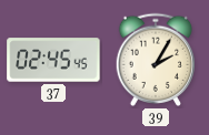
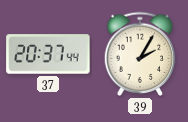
37: 02:45 -> 20:37 (48, 54)
